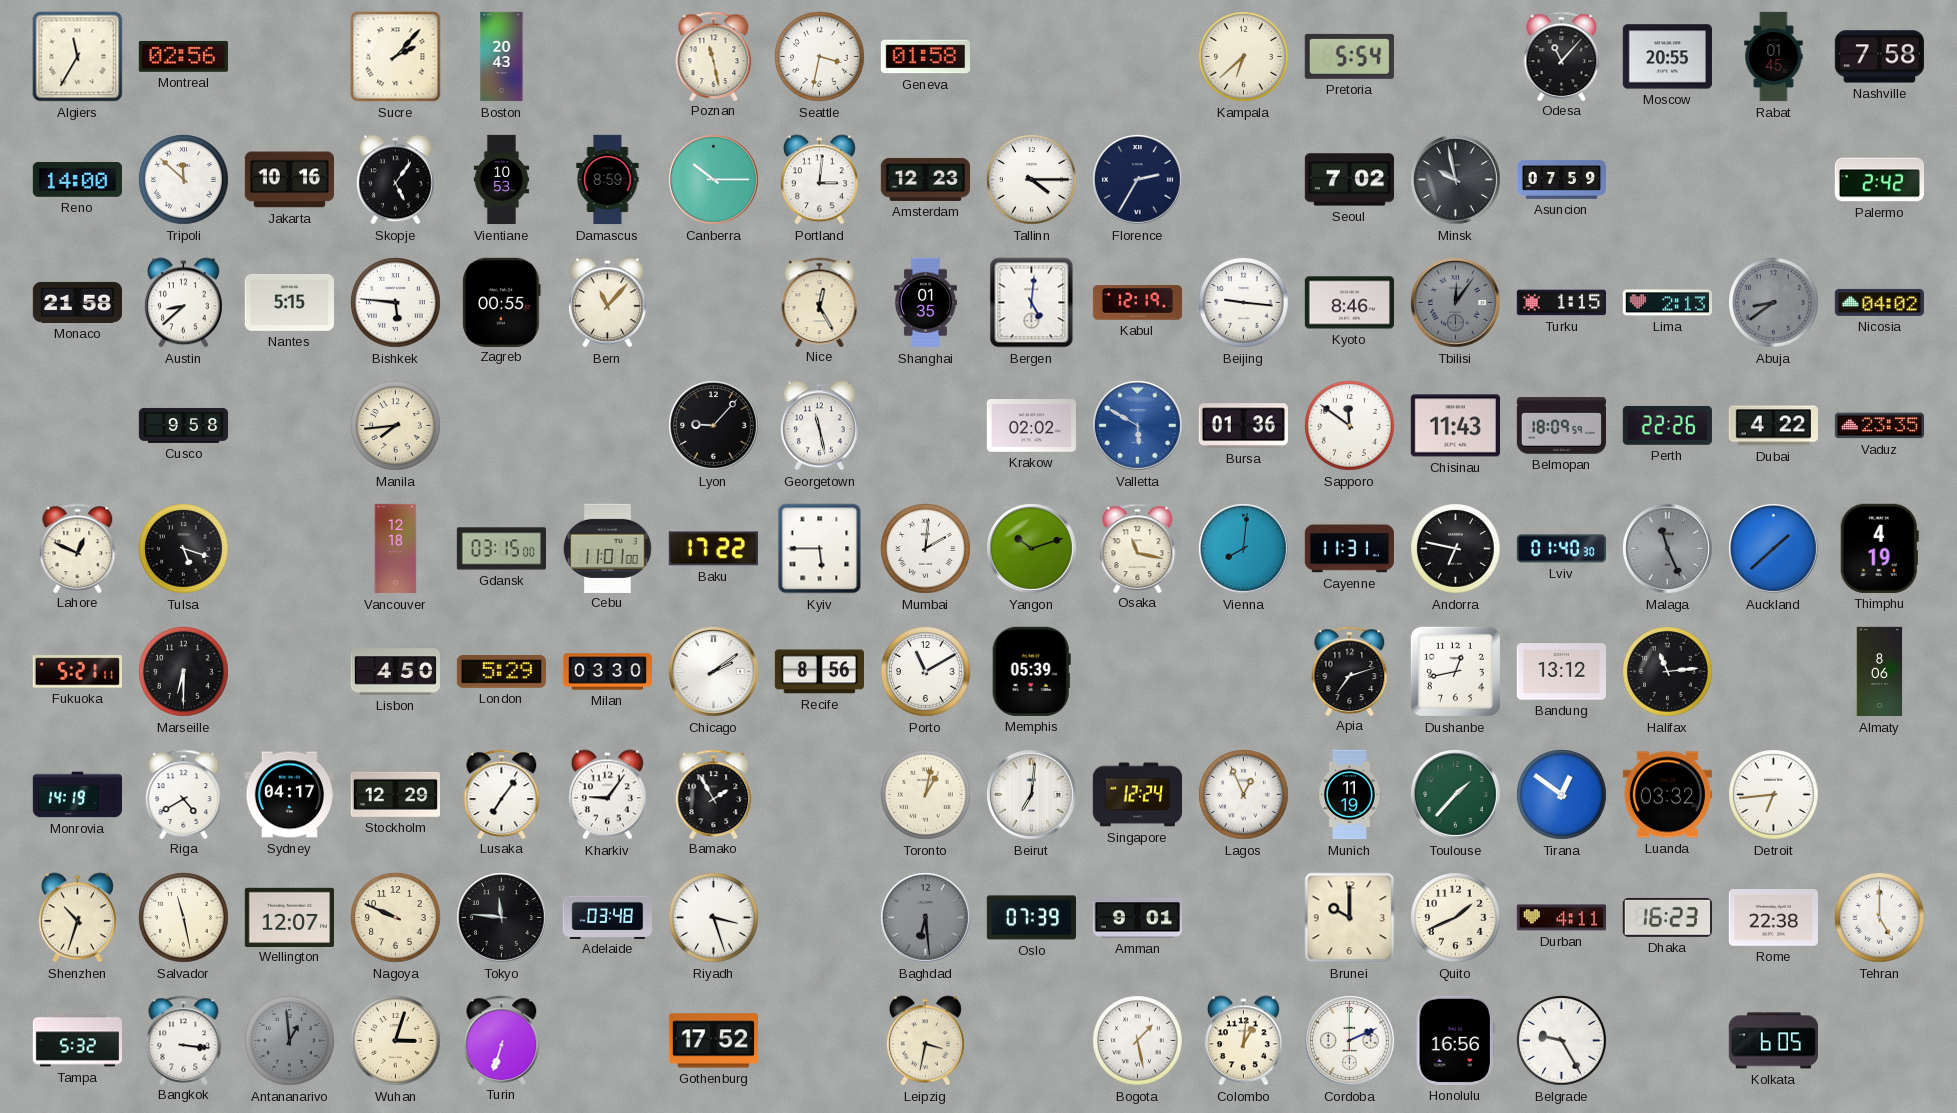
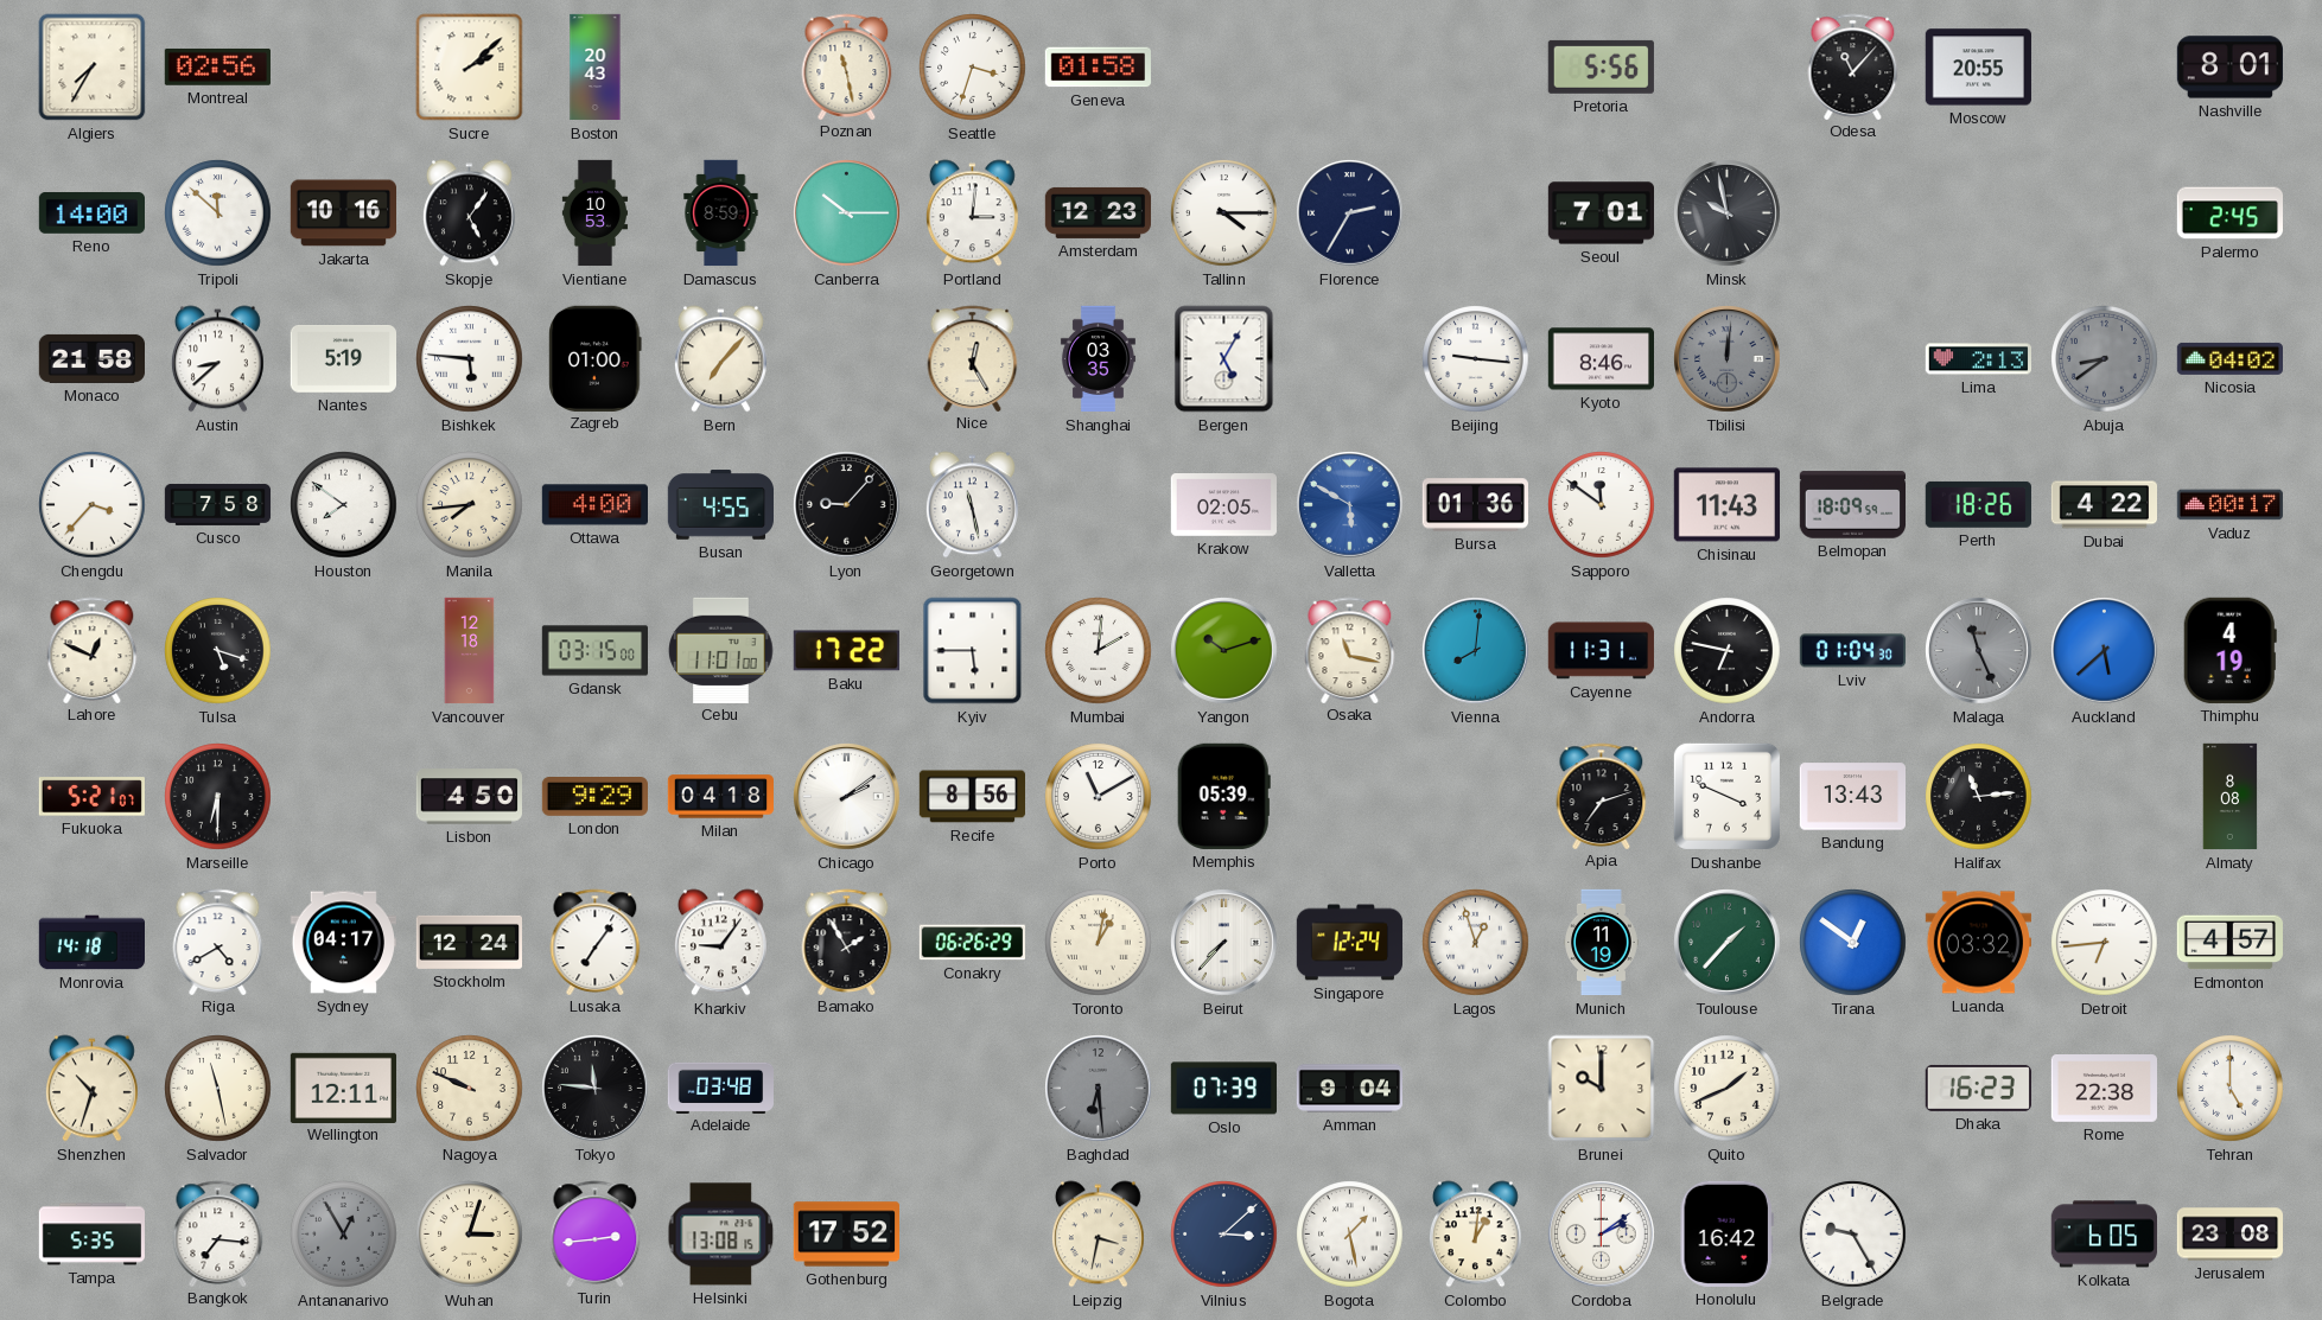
Algiers: 11:35 -> 7:35 (93, 68)
Sucre: 2:07 -> 2:08 (470, 68)
Seattle: 3:32 -> 3:33 (973, 68)
Kampala: 6:38 -> none (1244, 57)
Pretoria: 5:54 -> 5:56 (1601, 66)
Rabat: 01:45 -> none (1774, 57)
Nashville: 7:58 -> 8:01 (2229, 68)
Seoul: 7:02 -> 7:01 (1601, 213)
Asuncion: 07:59 -> none (1561, 179)
Palermo: 2:42 -> 2:45 (2229, 213)
Nantes: 5:15 -> 5:19 (343, 359)
Zagreb: 00:55 -> 01:00 (596, 358)
Bern: 11:07 -> 7:07 (720, 359)
Shanghai: 01:35 -> 03:35 (1098, 359)
Bergen: 5:01 -> 5:05 (1224, 359)
Kabul: 12:19 -> none (1138, 303)
Tbilisi: 12:06 -> 12:01 (1728, 359)
Turku: 1:15 -> none (1561, 303)
Chengdu: none -> 3:37 (93, 505)
Cusco: 9:58 -> 7:58 (218, 504)
Houston: none -> 7:51 (344, 505)
Ottawa: none -> 4:00 (594, 505)
Busan: none -> 4:55 (721, 505)
Krakow: 02:02 -> 02:05 (1223, 505)
Perth: 22:26 -> 18:26 (1978, 504)
Vaduz: 23:35 -> 00:17 (2229, 505)
Lviv: 01:40 -> 01:04 (1853, 651)
Auckland: 1:38 -> 5:38 (2105, 651)
Fukuoka: 5:21:11 -> 5:21:07 (91, 797)
London: 5:29 -> 9:29 (594, 797)
Milan: 03:30 -> 04:18 (720, 797)
Dushanbe: 12:43 -> 3:49 (1726, 796)
Bandung: 13:12 -> 13:43 (1852, 797)
Almaty: 8:06 -> 8:08 (2231, 797)
Monrovia: 14:19 -> 14:18 (93, 943)
Stockholm: 12:29 -> 12:24 (469, 942)
Conakry: none -> 06:26 (972, 943)
Beirut: 7:01 -> 7:37 (1224, 943)
Lagos: 12:56 -> 12:57 (1476, 943)
Edmonton: none -> 4:57 (2229, 943)
Wellington: 12:07 -> 12:11 (343, 1088)
Riyadh: 3:27 -> none (714, 918)
Amman: 9:01 -> 9:04 (1349, 1089)
Durban: 4:11 -> none (1561, 918)
Tampa: 5:32 -> 5:35 (93, 1235)
Bangkok: 3:16 -> 7:16 (218, 1233)
Antananarivo: 12:59 -> 12:55 (344, 1235)
Turin: 6:33 -> 2:44 (596, 1233)
Helsinki: none -> 13:08 (721, 1235)
Vilnius: none -> 3:08 (1224, 1235)
Cordoba: 2:11 -> 2:09 (1602, 1235)
Honolulu: 16:56 -> 16:42 (1726, 1233)
Jerusalem: none -> 23:08 (2229, 1235)
